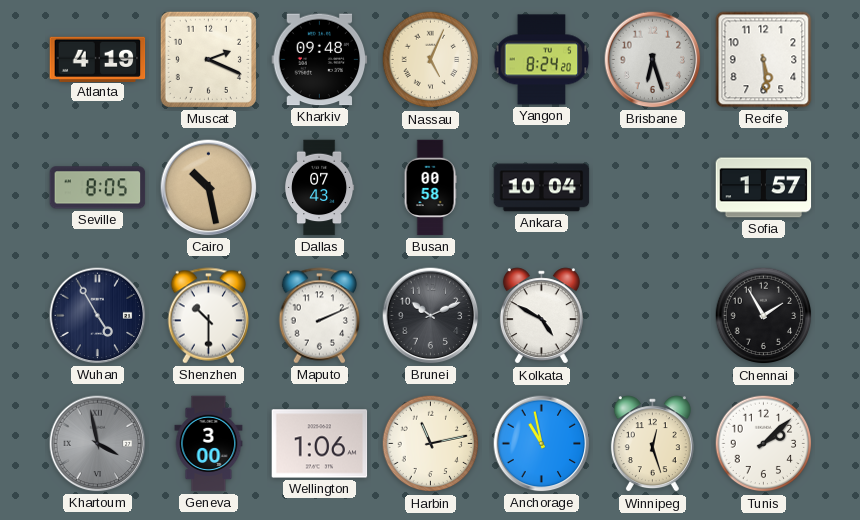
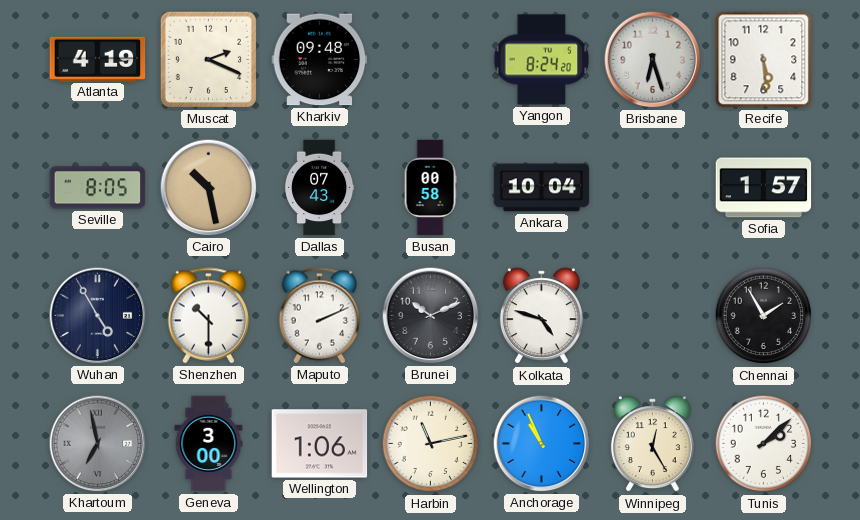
Nassau: 5:04 -> none (431, 60)
Kolkata: 4:50 -> 4:48 (541, 316)
Khartoum: 3:58 -> 6:58 (98, 444)
Anchorage: 10:58 -> 10:56 (542, 444)
Winnipeg: 12:27 -> 12:25 (652, 444)
